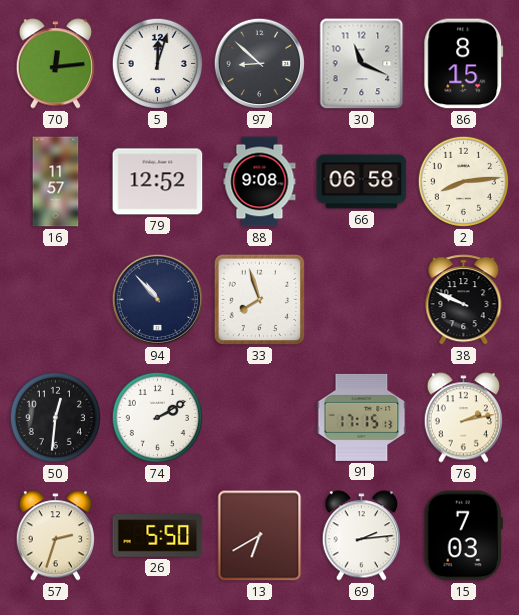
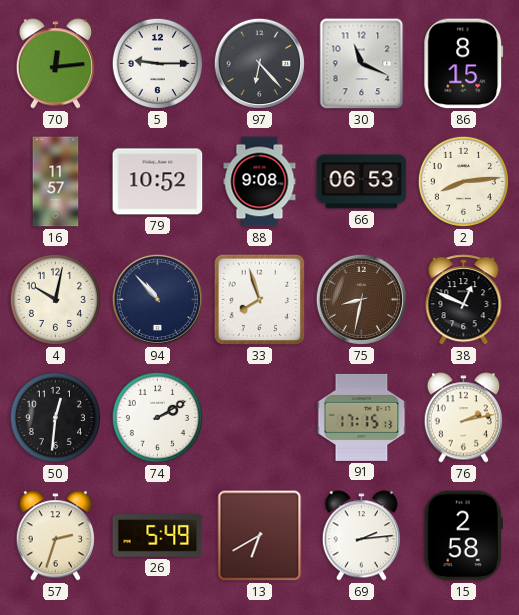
5: 12:03 -> 9:15 (157, 63)
97: 8:52 -> 6:23 (259, 63)
79: 12:52 -> 10:52 (158, 182)
66: 06:58 -> 06:53 (362, 182)
4: none -> 10:02 (55, 299)
75: none -> 8:32 (361, 299)
38: 9:49 -> 12:49 (464, 300)
26: 5:50 -> 5:49 (158, 536)
15: 7:03 -> 2:58 (463, 536)
